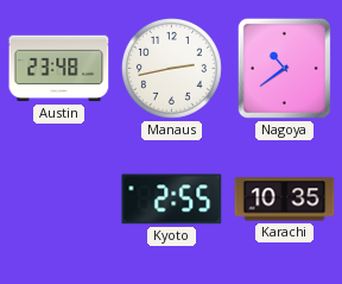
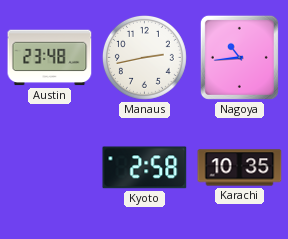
Nagoya: 10:39 -> 10:44 (239, 57)
Kyoto: 2:55 -> 2:58 (145, 168)
